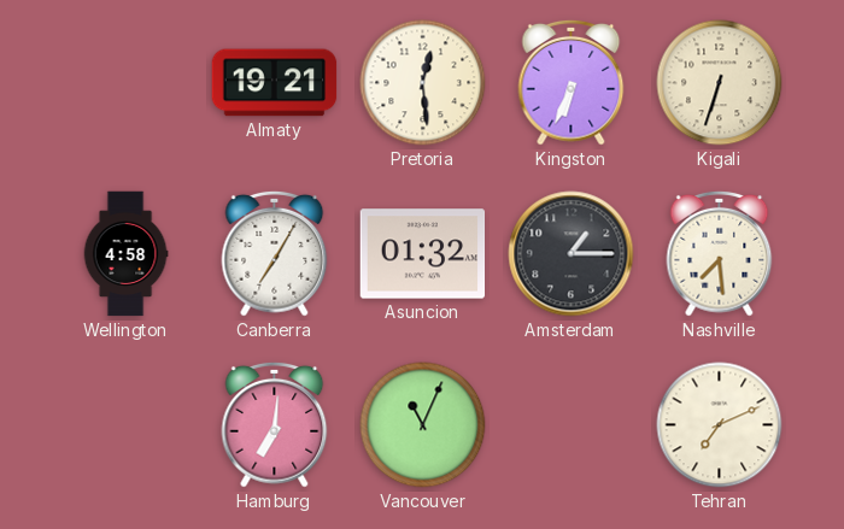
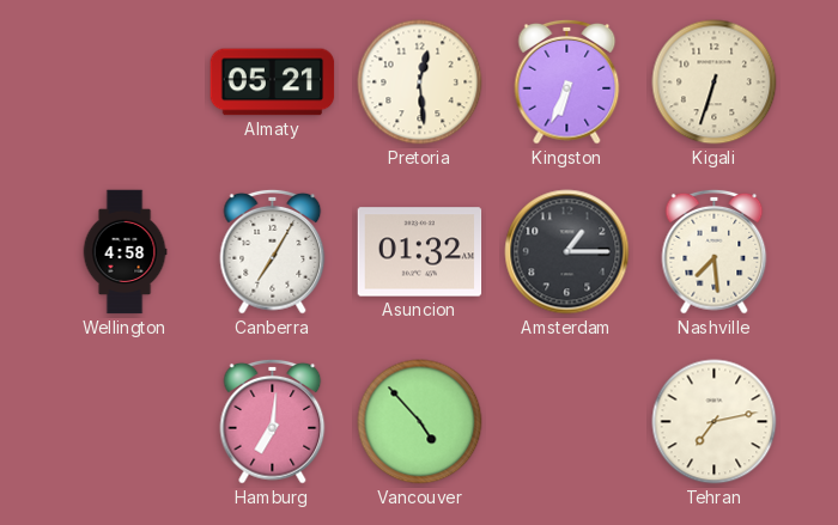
Almaty: 19:21 -> 05:21 (273, 83)
Vancouver: 11:04 -> 4:53 (420, 422)
Tehran: 7:11 -> 7:13 (715, 422)
